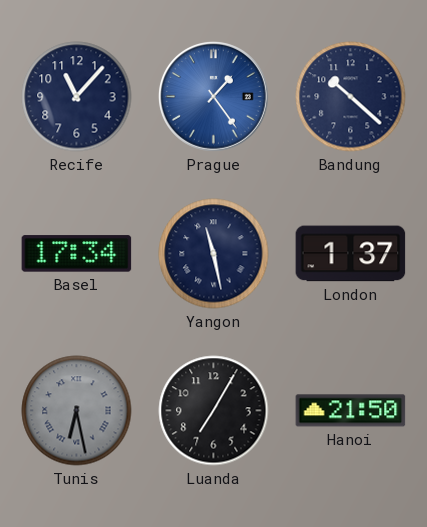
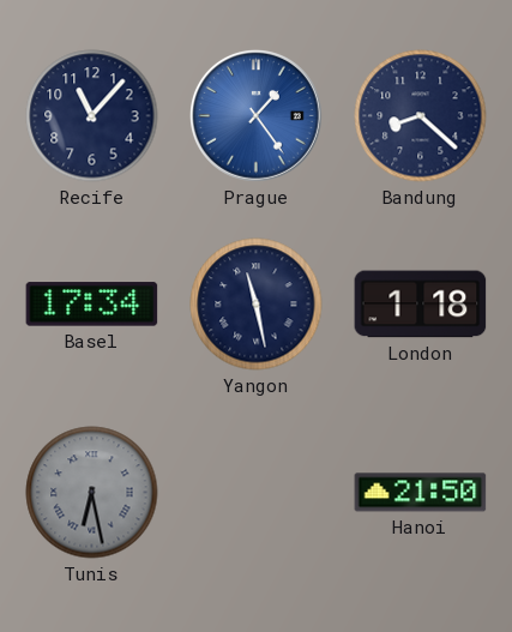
Bandung: 10:22 -> 8:22 (421, 116)
London: 1:37 -> 1:18 (421, 305)
Luanda: 7:05 -> none (214, 411)
